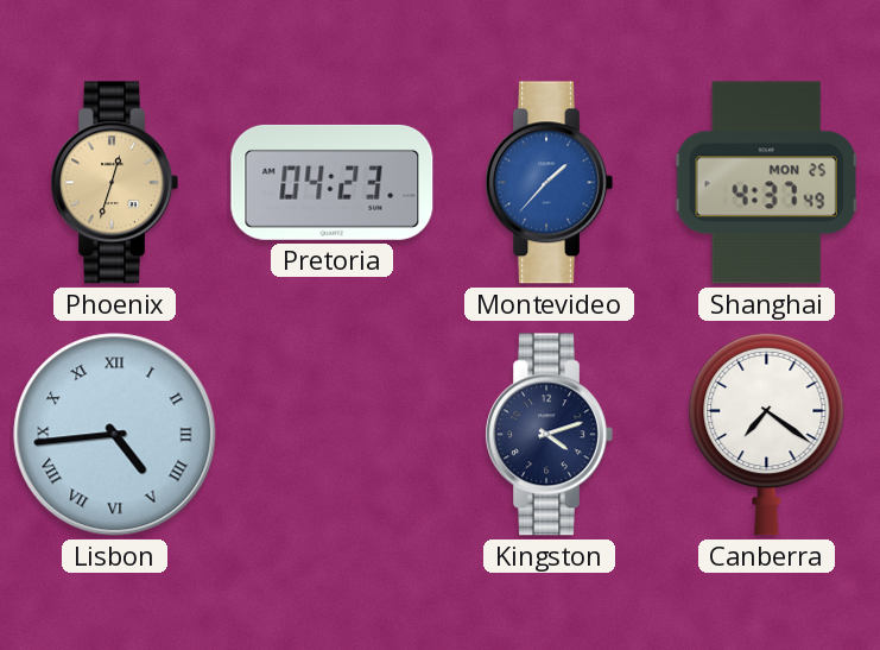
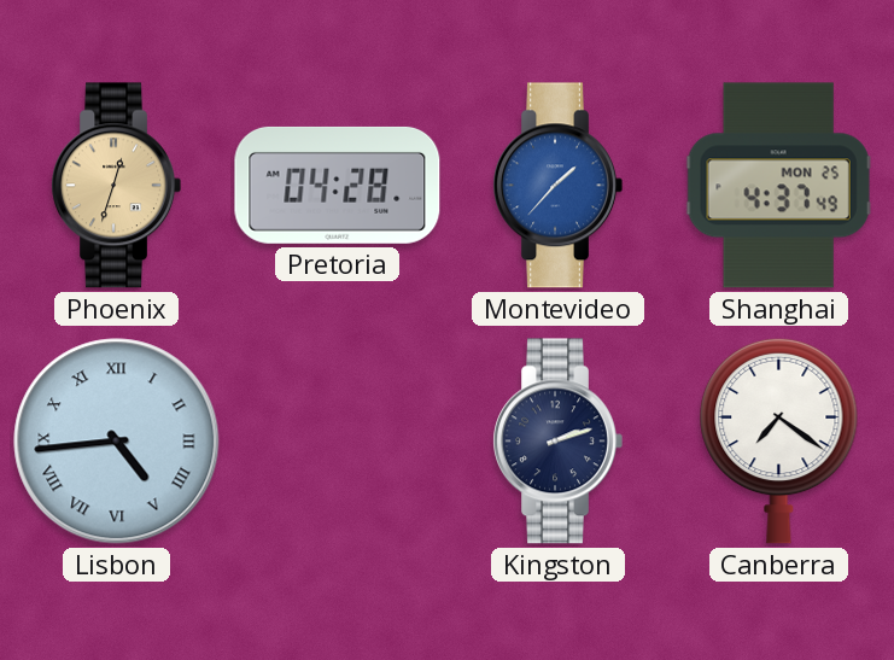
Pretoria: 04:23 -> 04:28 (338, 185)
Kingston: 4:12 -> 2:12 (557, 442)
